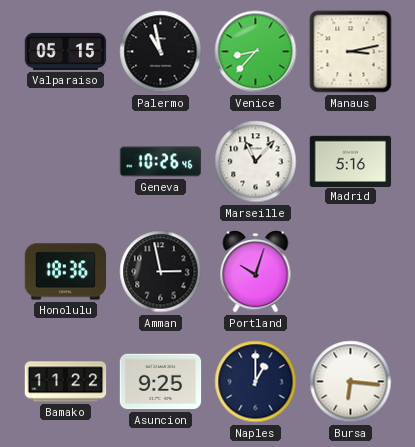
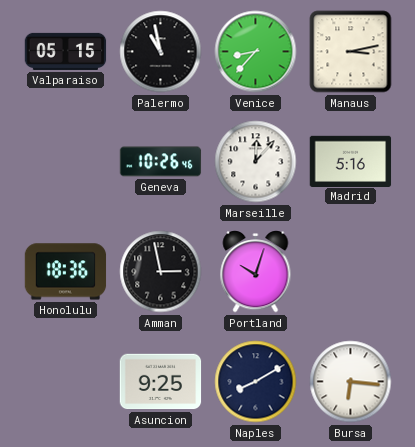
Marseille: 11:07 -> 12:07 (256, 162)
Bamako: 11:22 -> none (66, 382)
Naples: 1:00 -> 8:10 (256, 382)
